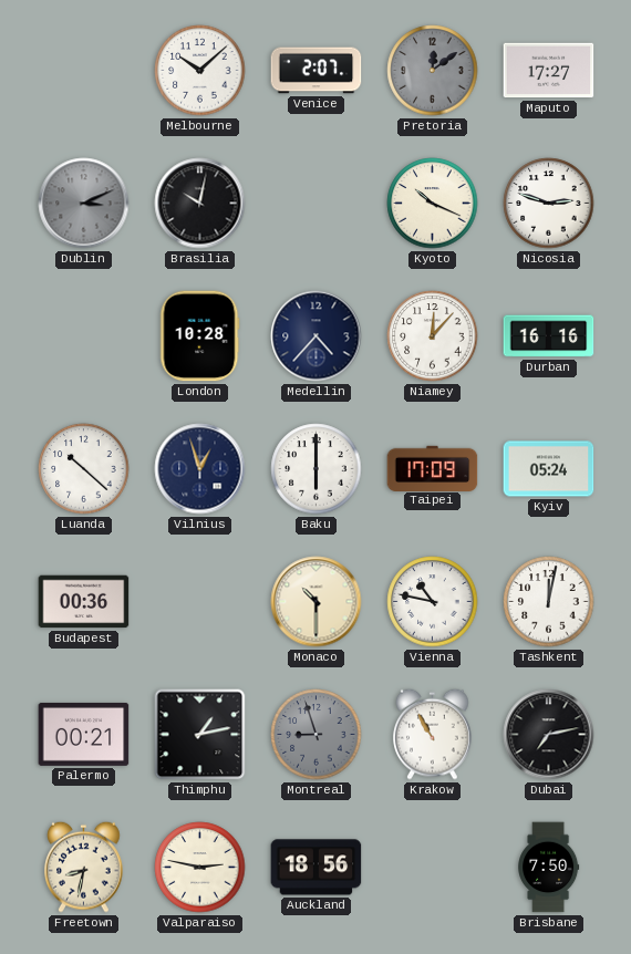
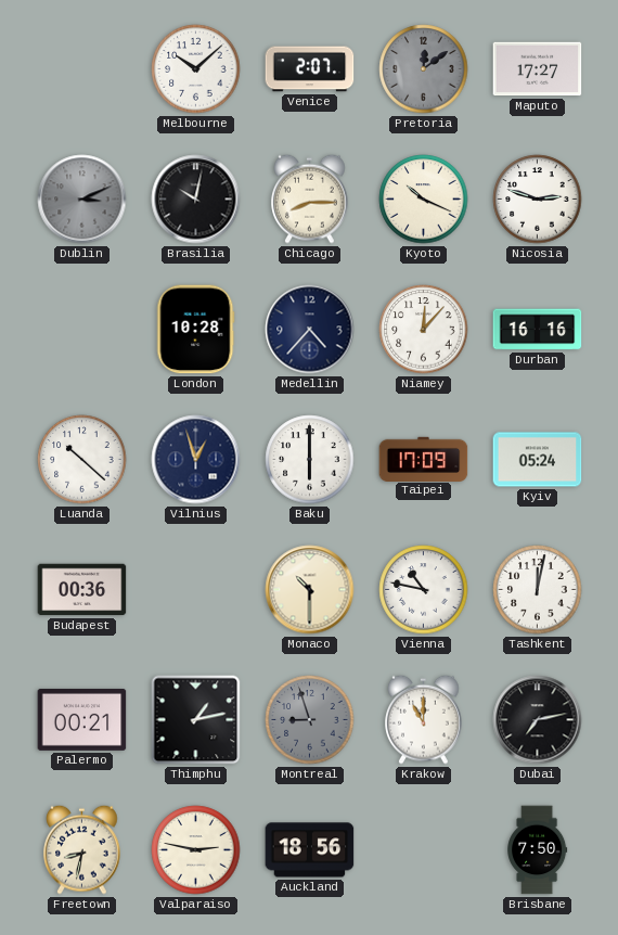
Chicago: none -> 8:15 (310, 198)
Krakow: 10:55 -> 11:00 (424, 719)
